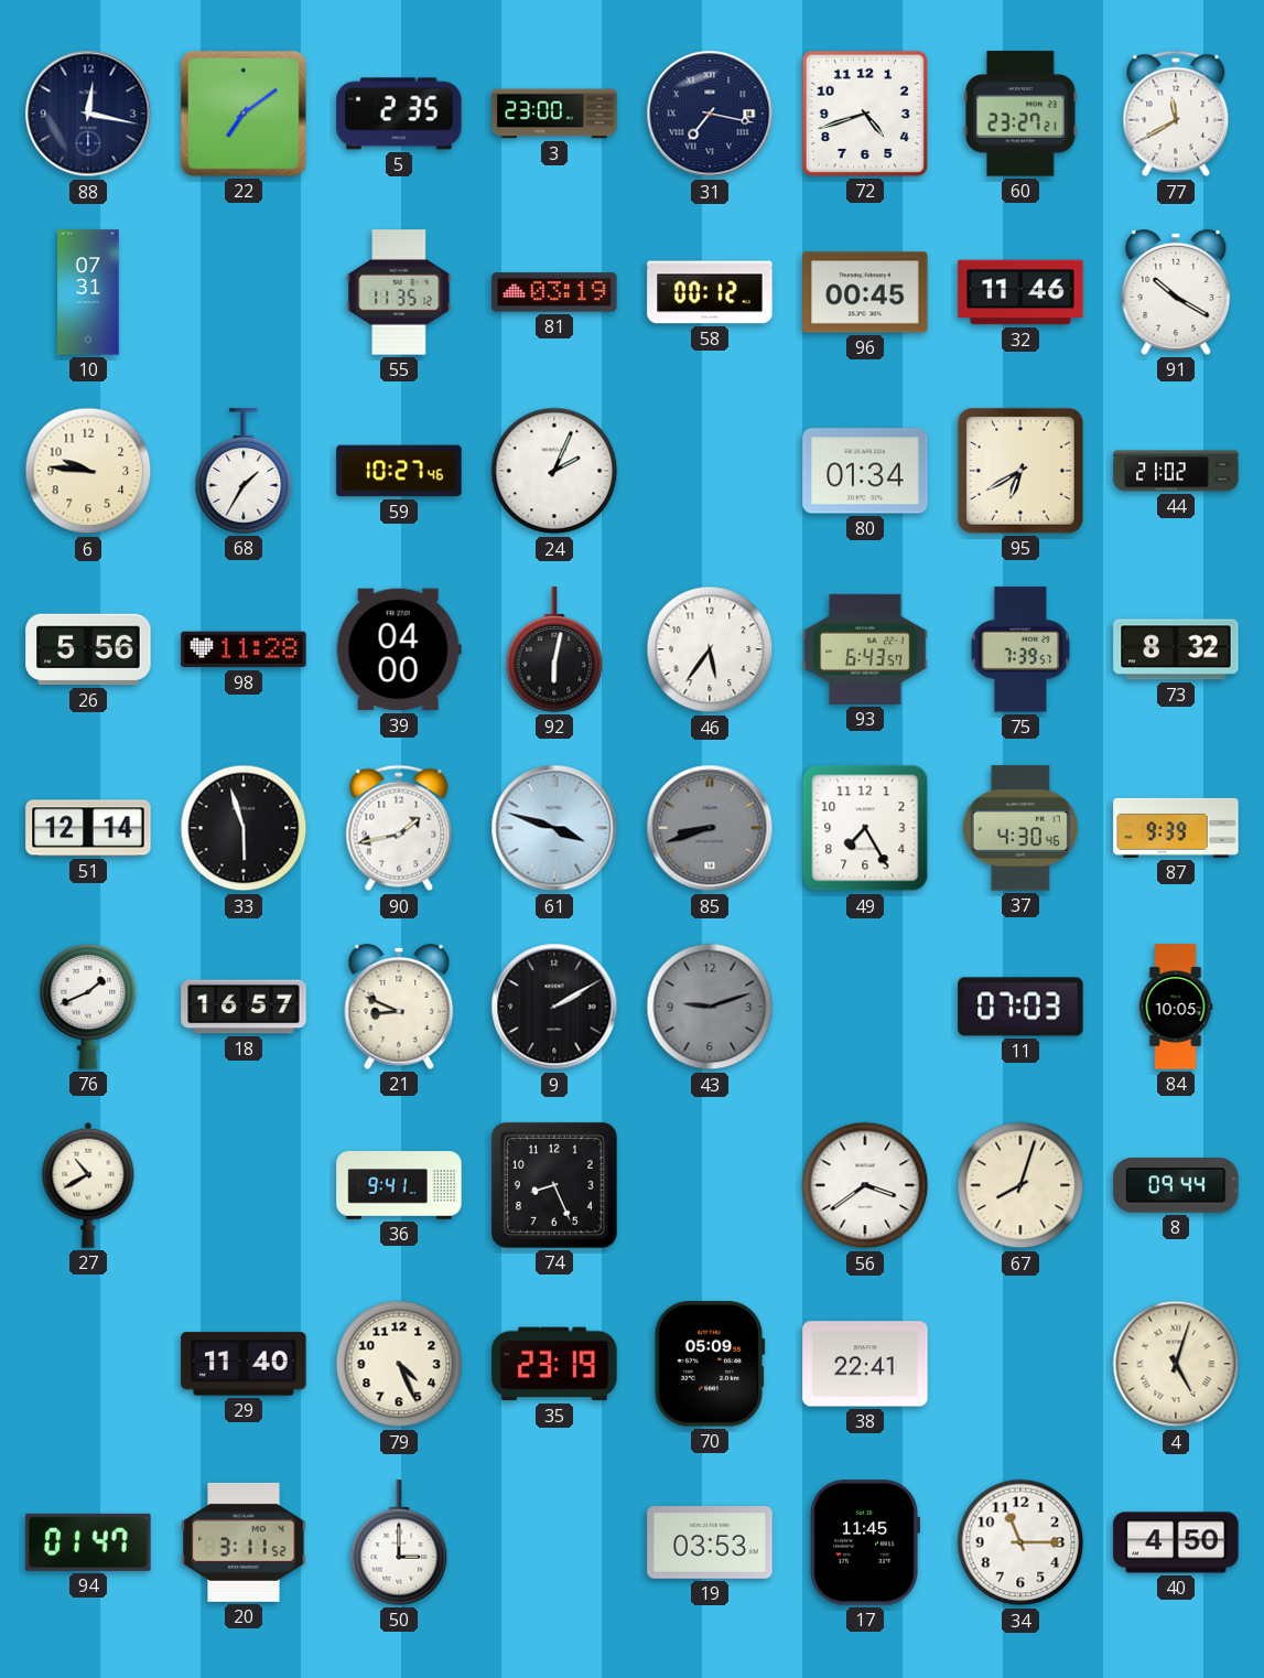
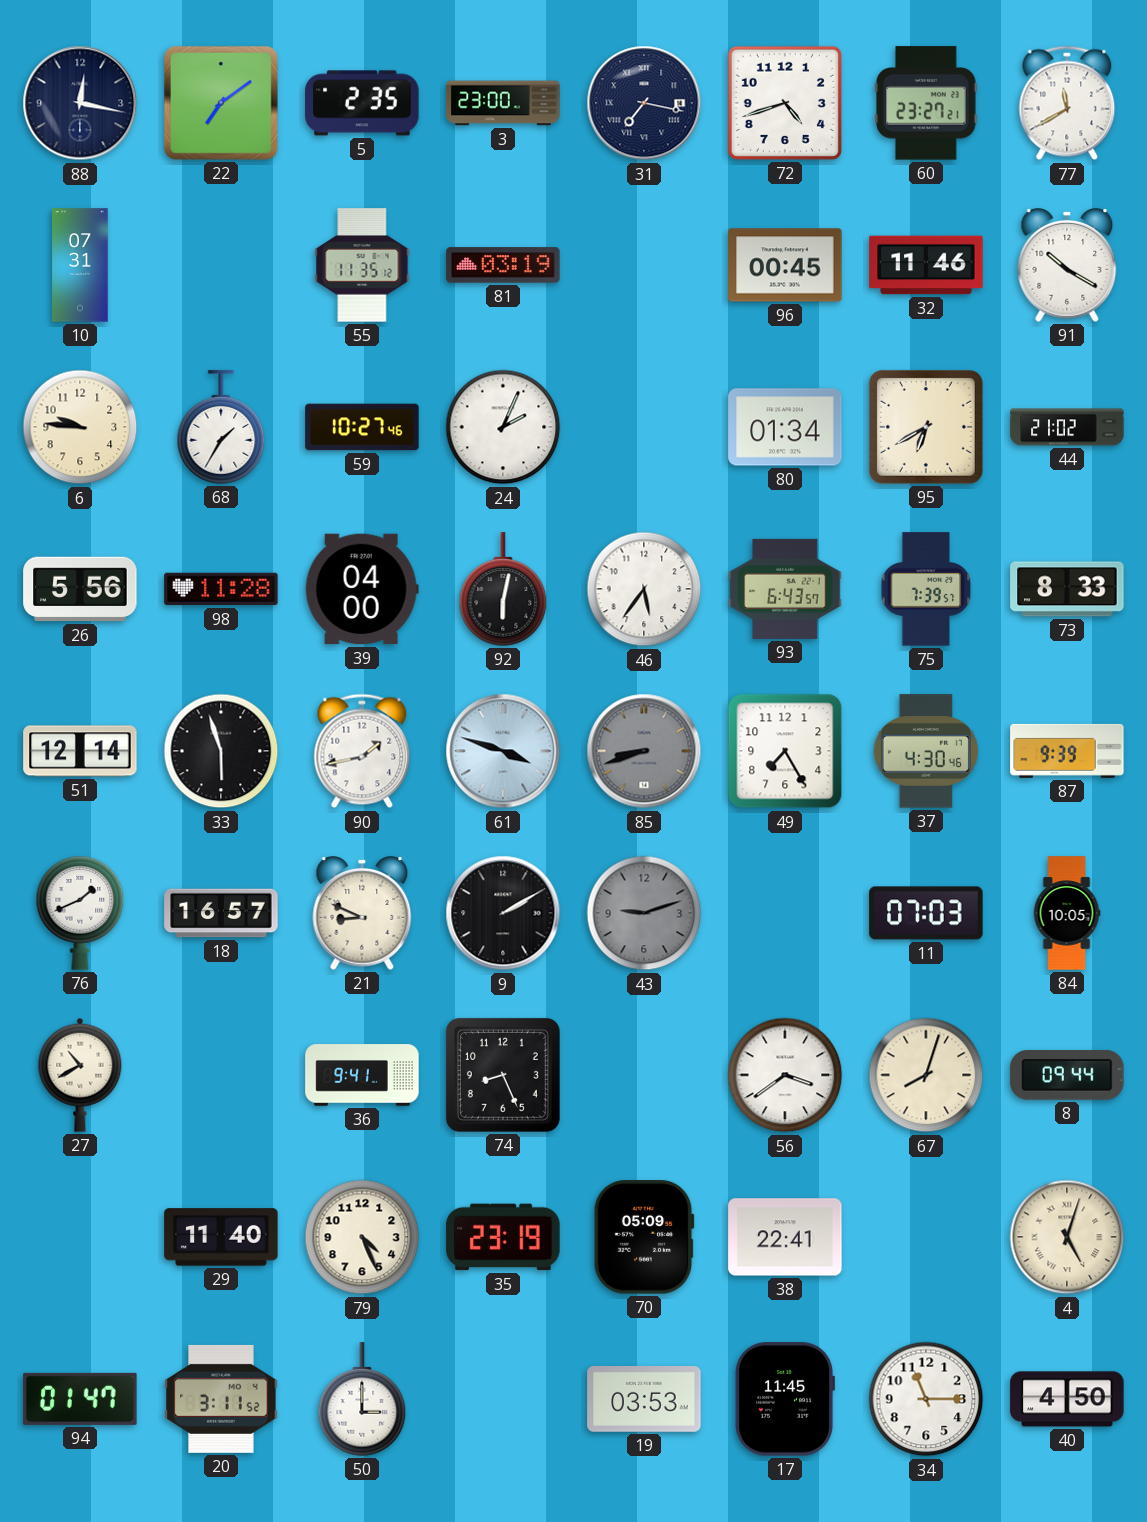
58: 00:12 -> none (710, 292)
73: 8:32 -> 8:33 (1067, 589)
